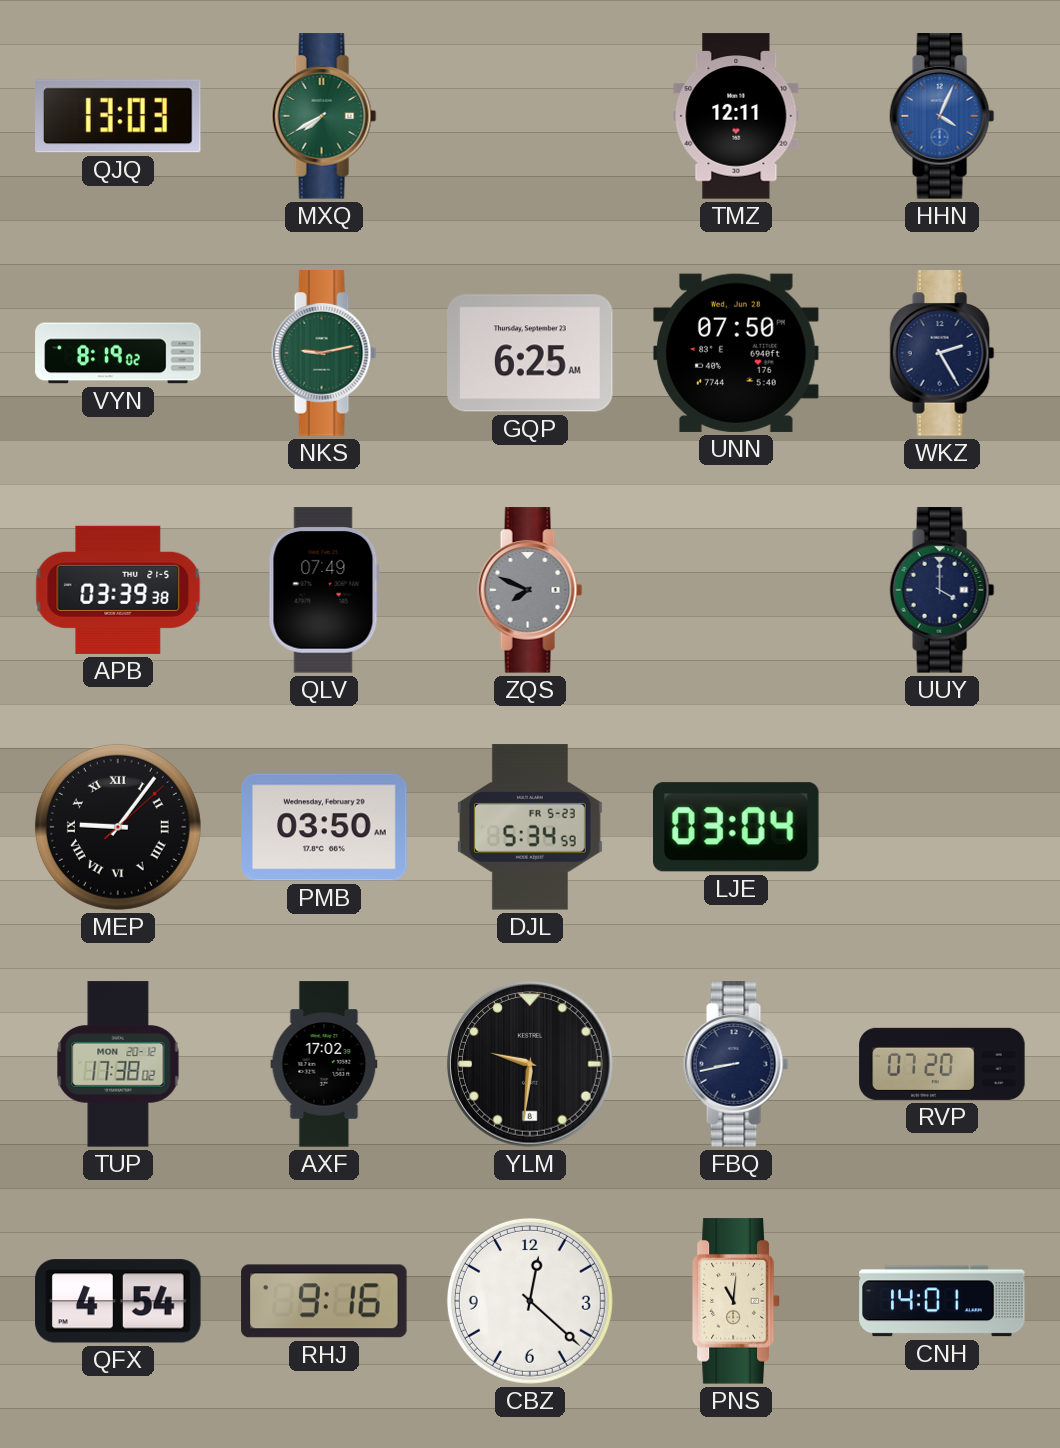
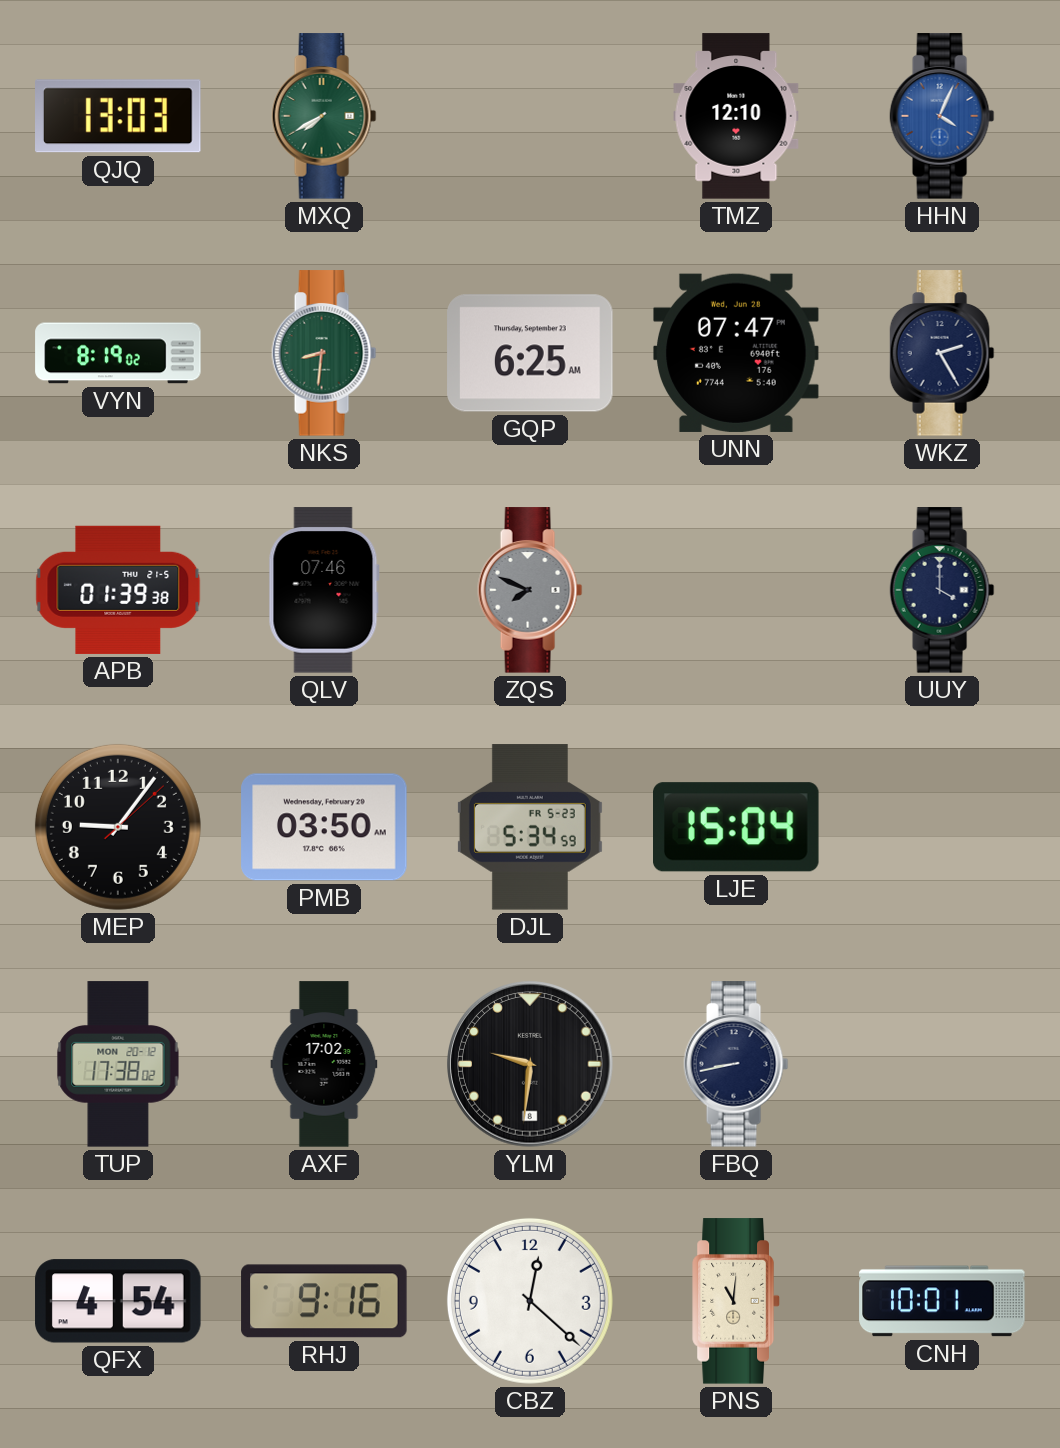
TMZ: 12:11 -> 12:10 (736, 116)
NKS: 9:13 -> 8:31 (324, 353)
UNN: 07:50 -> 07:47 (737, 353)
APB: 03:39 -> 01:39 (118, 590)
QLV: 07:49 -> 07:46 (324, 590)
MEP numerals: Roman -> Arabic (118, 827)
LJE: 03:04 -> 15:04 (737, 827)
RVP: 07:20 -> none (942, 1064)
CNH: 14:01 -> 10:01 (942, 1301)
